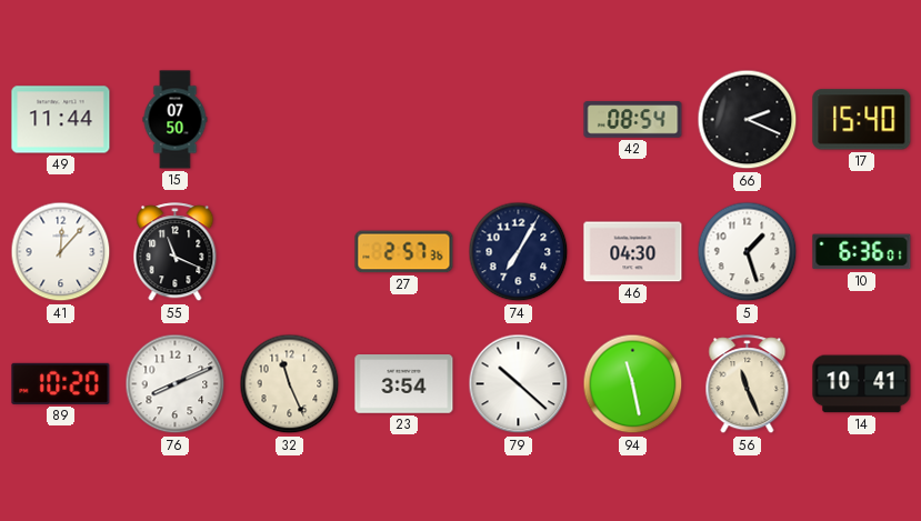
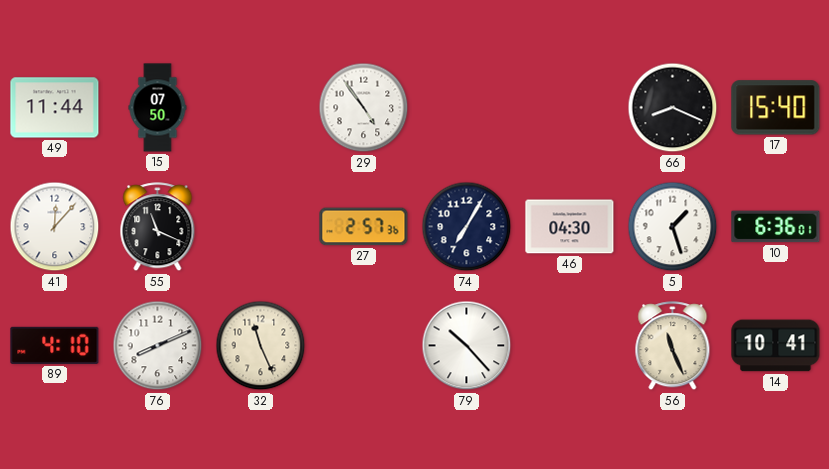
29: none -> 4:54 (364, 108)
42: 08:54 -> none (633, 120)
66: 2:19 -> 8:19 (673, 108)
89: 10:20 -> 4:10 (55, 345)
23: 3:54 -> none (404, 384)
79: 10:22 -> 10:23 (467, 346)
94: 11:28 -> none (633, 384)
